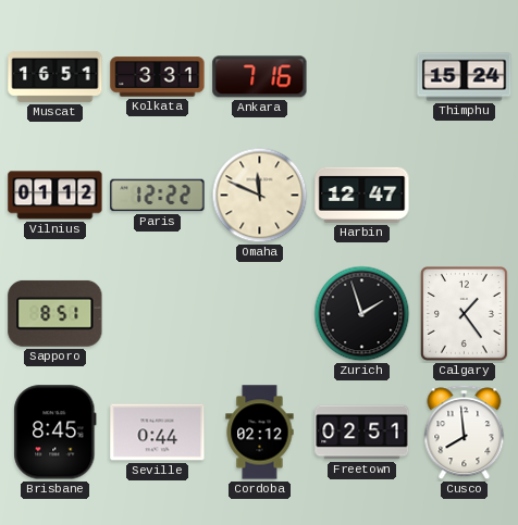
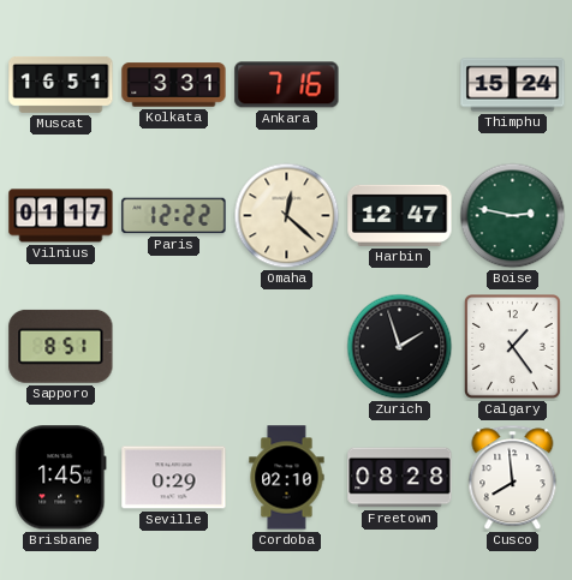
Vilnius: 01:12 -> 01:17 (61, 216)
Omaha: 11:49 -> 12:22 (287, 216)
Boise: none -> 2:47 (513, 216)
Brisbane: 8:45 -> 1:45 (61, 478)
Seville: 0:44 -> 0:29 (174, 478)
Cordoba: 02:12 -> 02:10 (287, 478)
Freetown: 02:51 -> 08:28 (400, 478)
